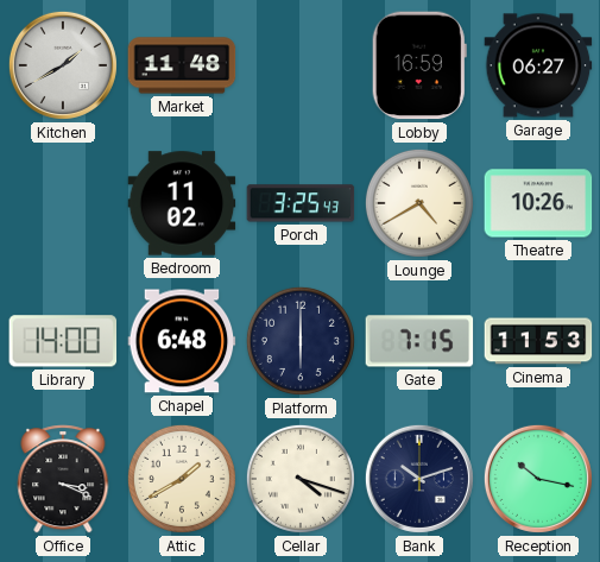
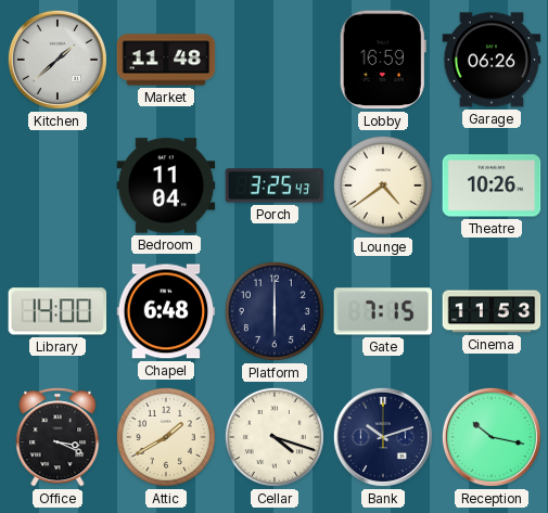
Kitchen: 1:40 -> 1:38 (58, 60)
Garage: 06:27 -> 06:26 (492, 60)
Bedroom: 11:02 -> 11:04 (166, 185)
Lounge: 4:40 -> 4:39 (383, 185)
